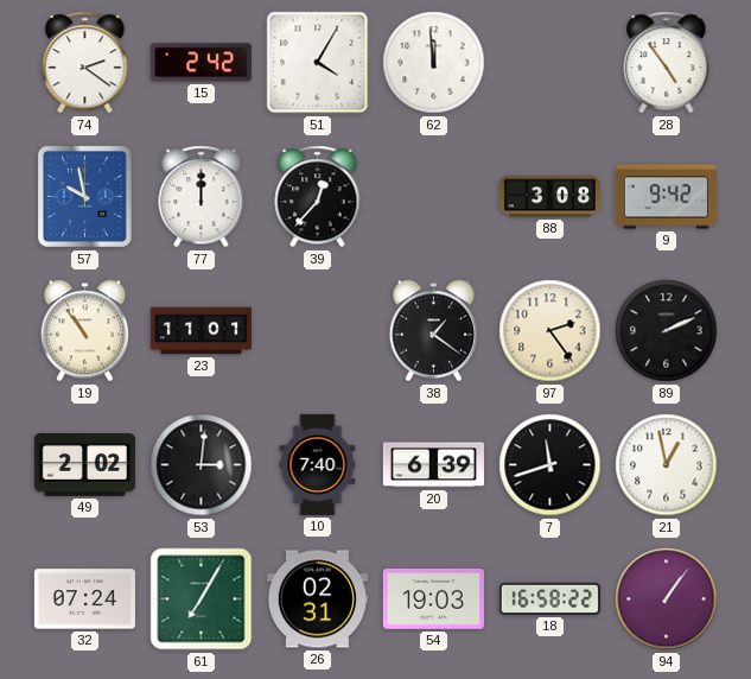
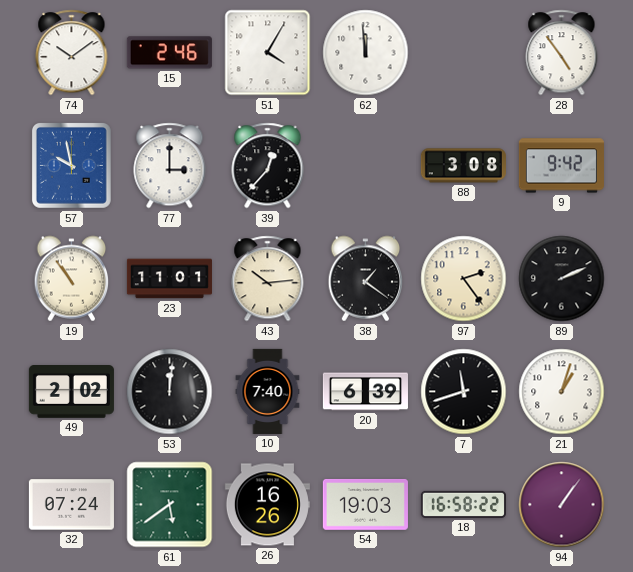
74: 2:21 -> 10:09 (72, 53)
15: 2:42 -> 2:46 (169, 53)
77: 12:00 -> 3:00 (170, 166)
43: none -> 10:14 (268, 279)
53: 3:01 -> 12:01 (170, 392)
21: 12:58 -> 1:03 (562, 392)
61: 7:05 -> 5:39 (170, 505)
26: 02:31 -> 16:26 (267, 505)
